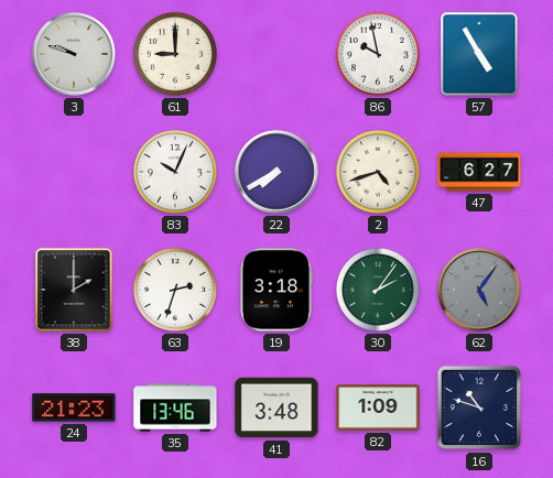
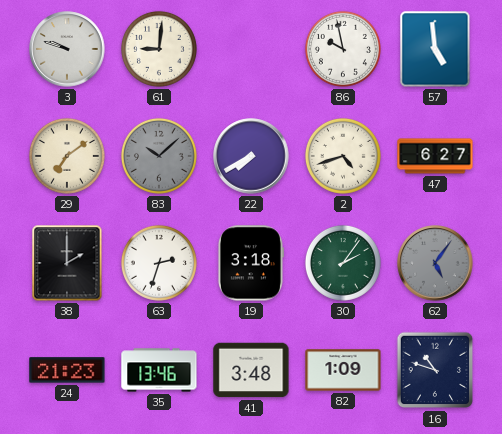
61: 9:00 -> 9:01 (159, 49)
57: 4:55 -> 4:59 (435, 49)
29: none -> 7:09 (67, 156)
83: 10:04 -> 10:08 (159, 156)
83 dial: white -> grey (159, 156)
